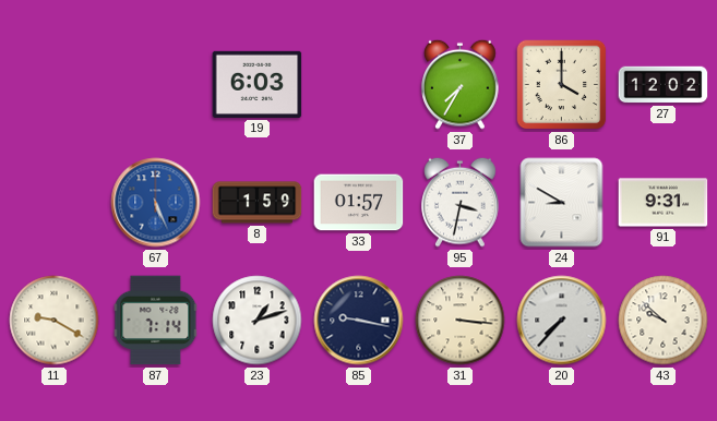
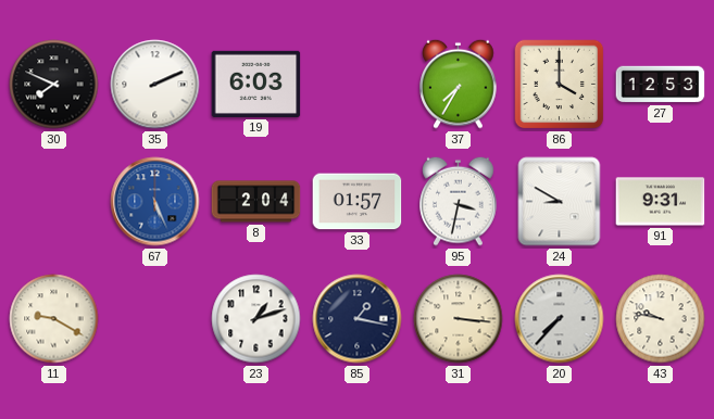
30: none -> 7:49 (54, 85)
35: none -> 2:11 (155, 85)
27: 12:02 -> 12:53 (661, 85)
8: 1:59 -> 2:04 (256, 202)
87: 7:14 -> none (156, 321)
85: 9:17 -> 1:17 (358, 319)
43: 9:52 -> 9:47 (661, 319)
